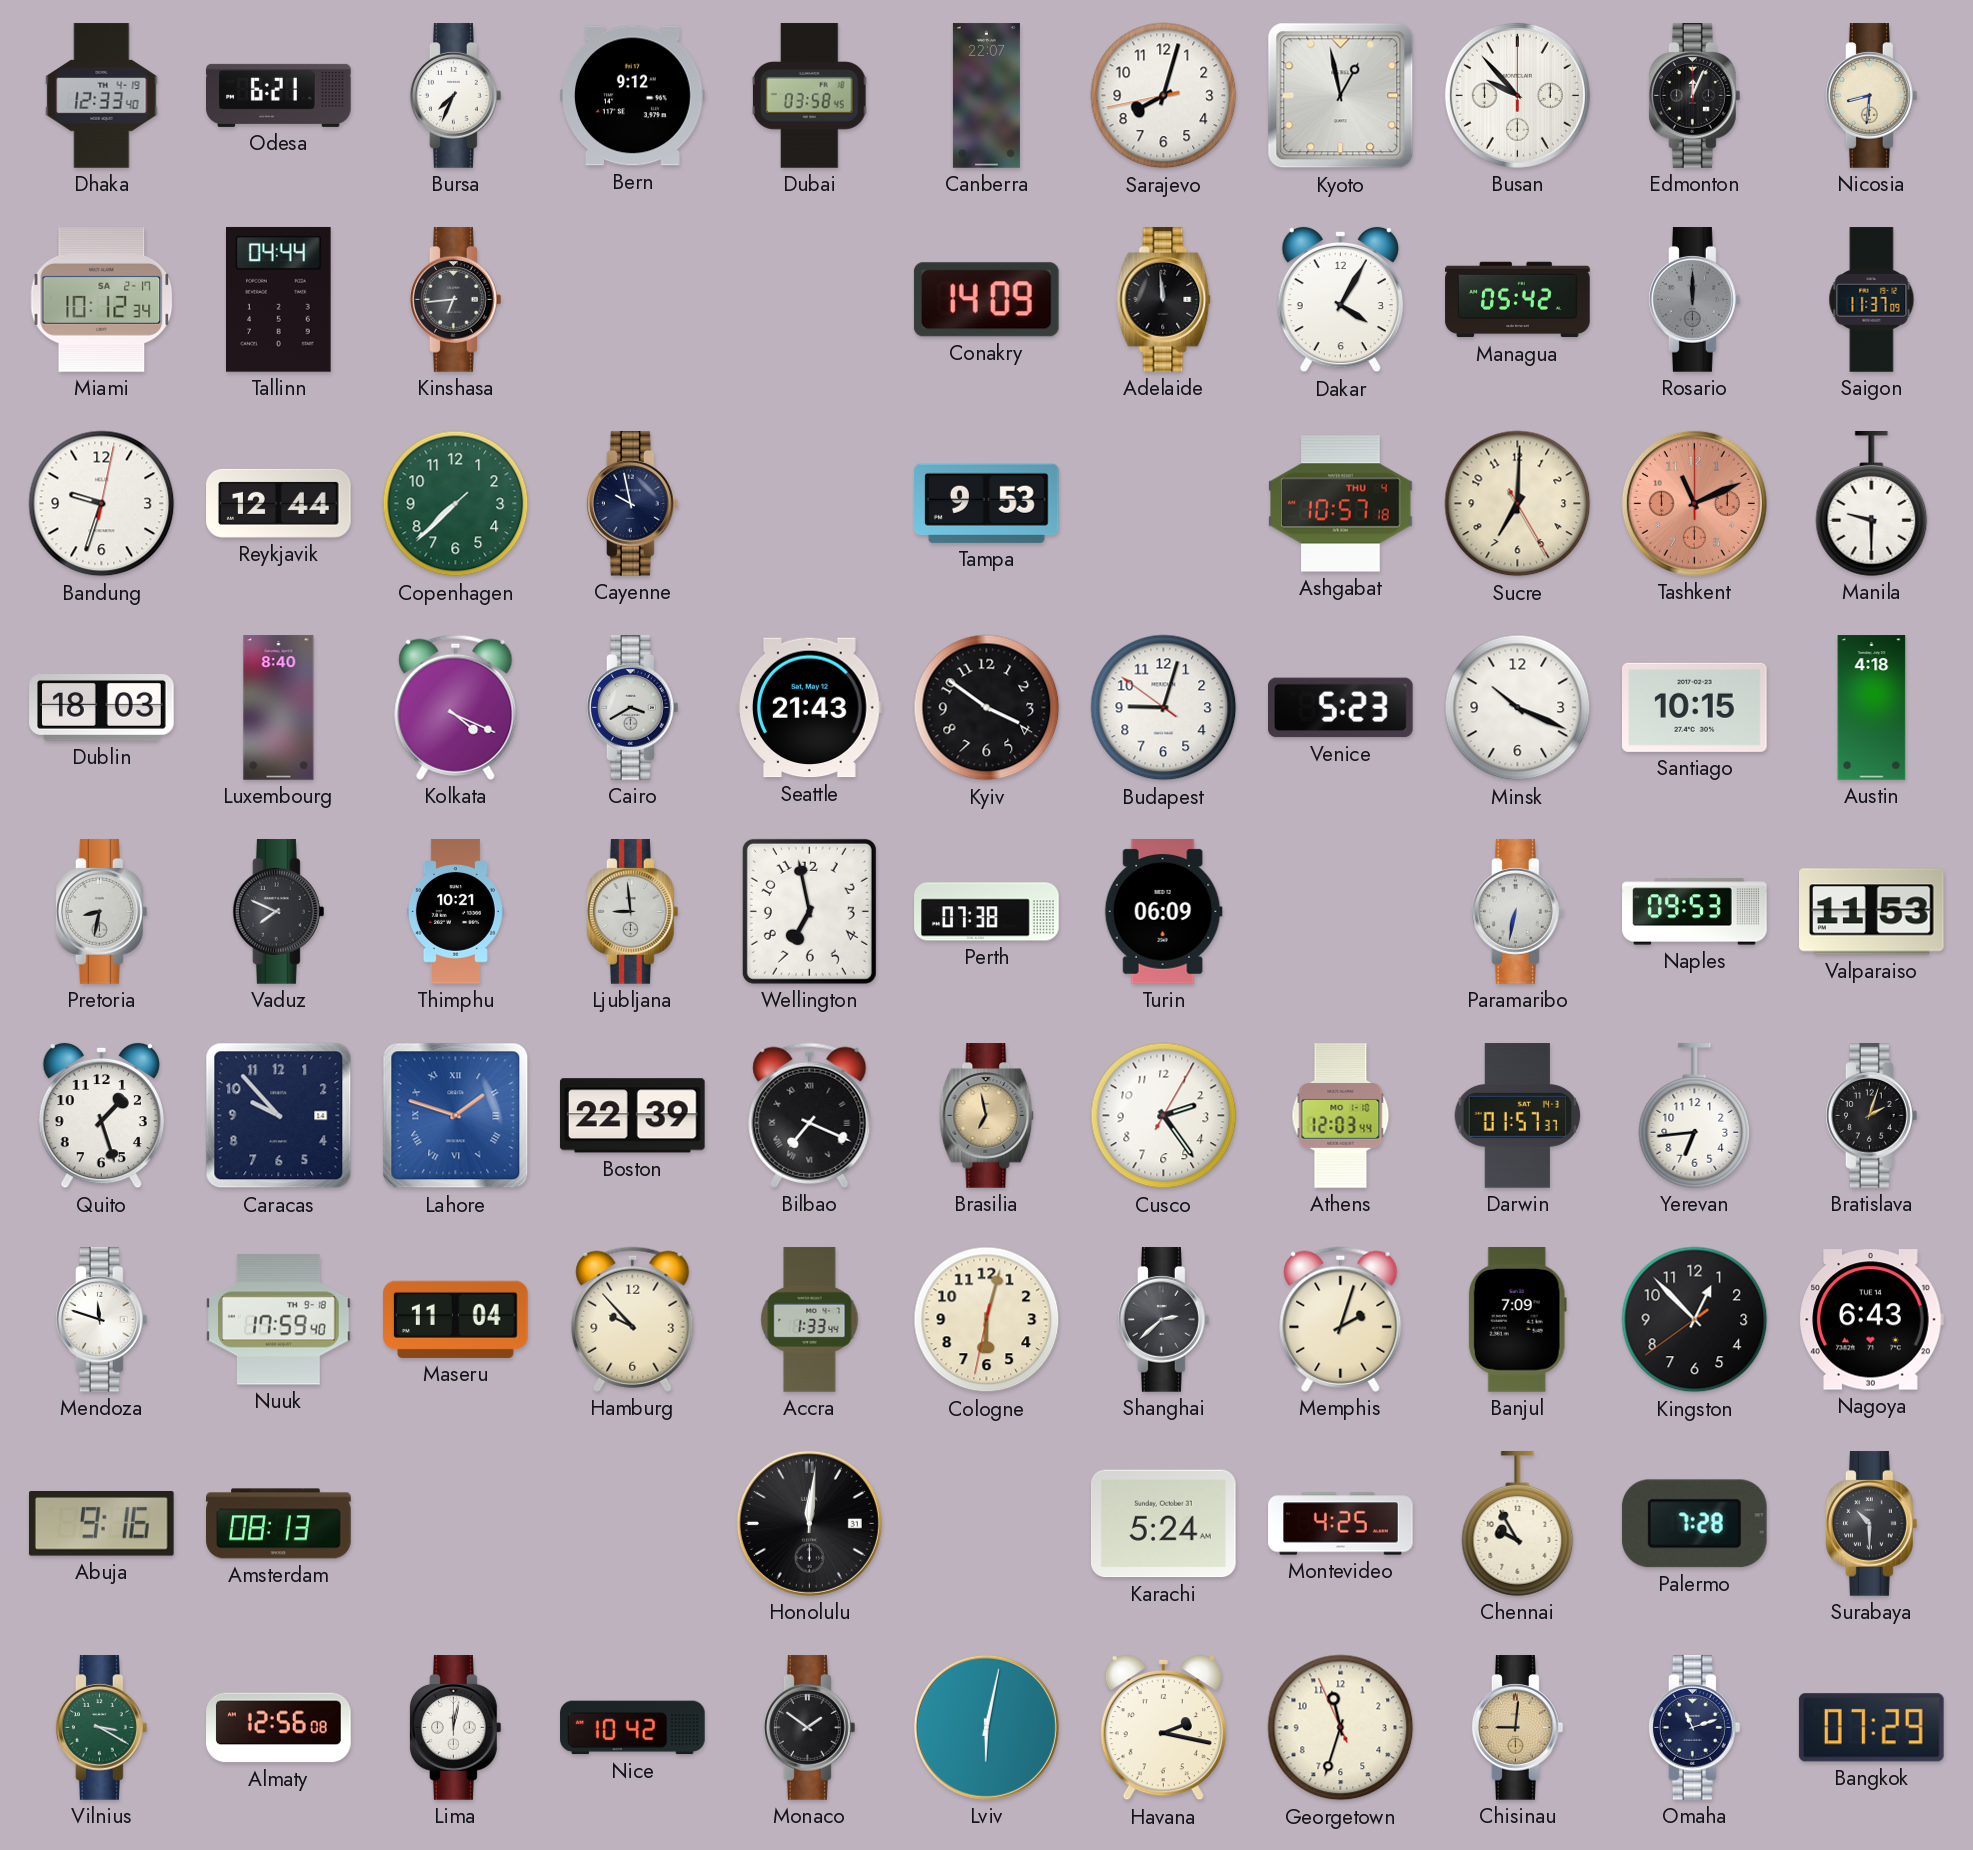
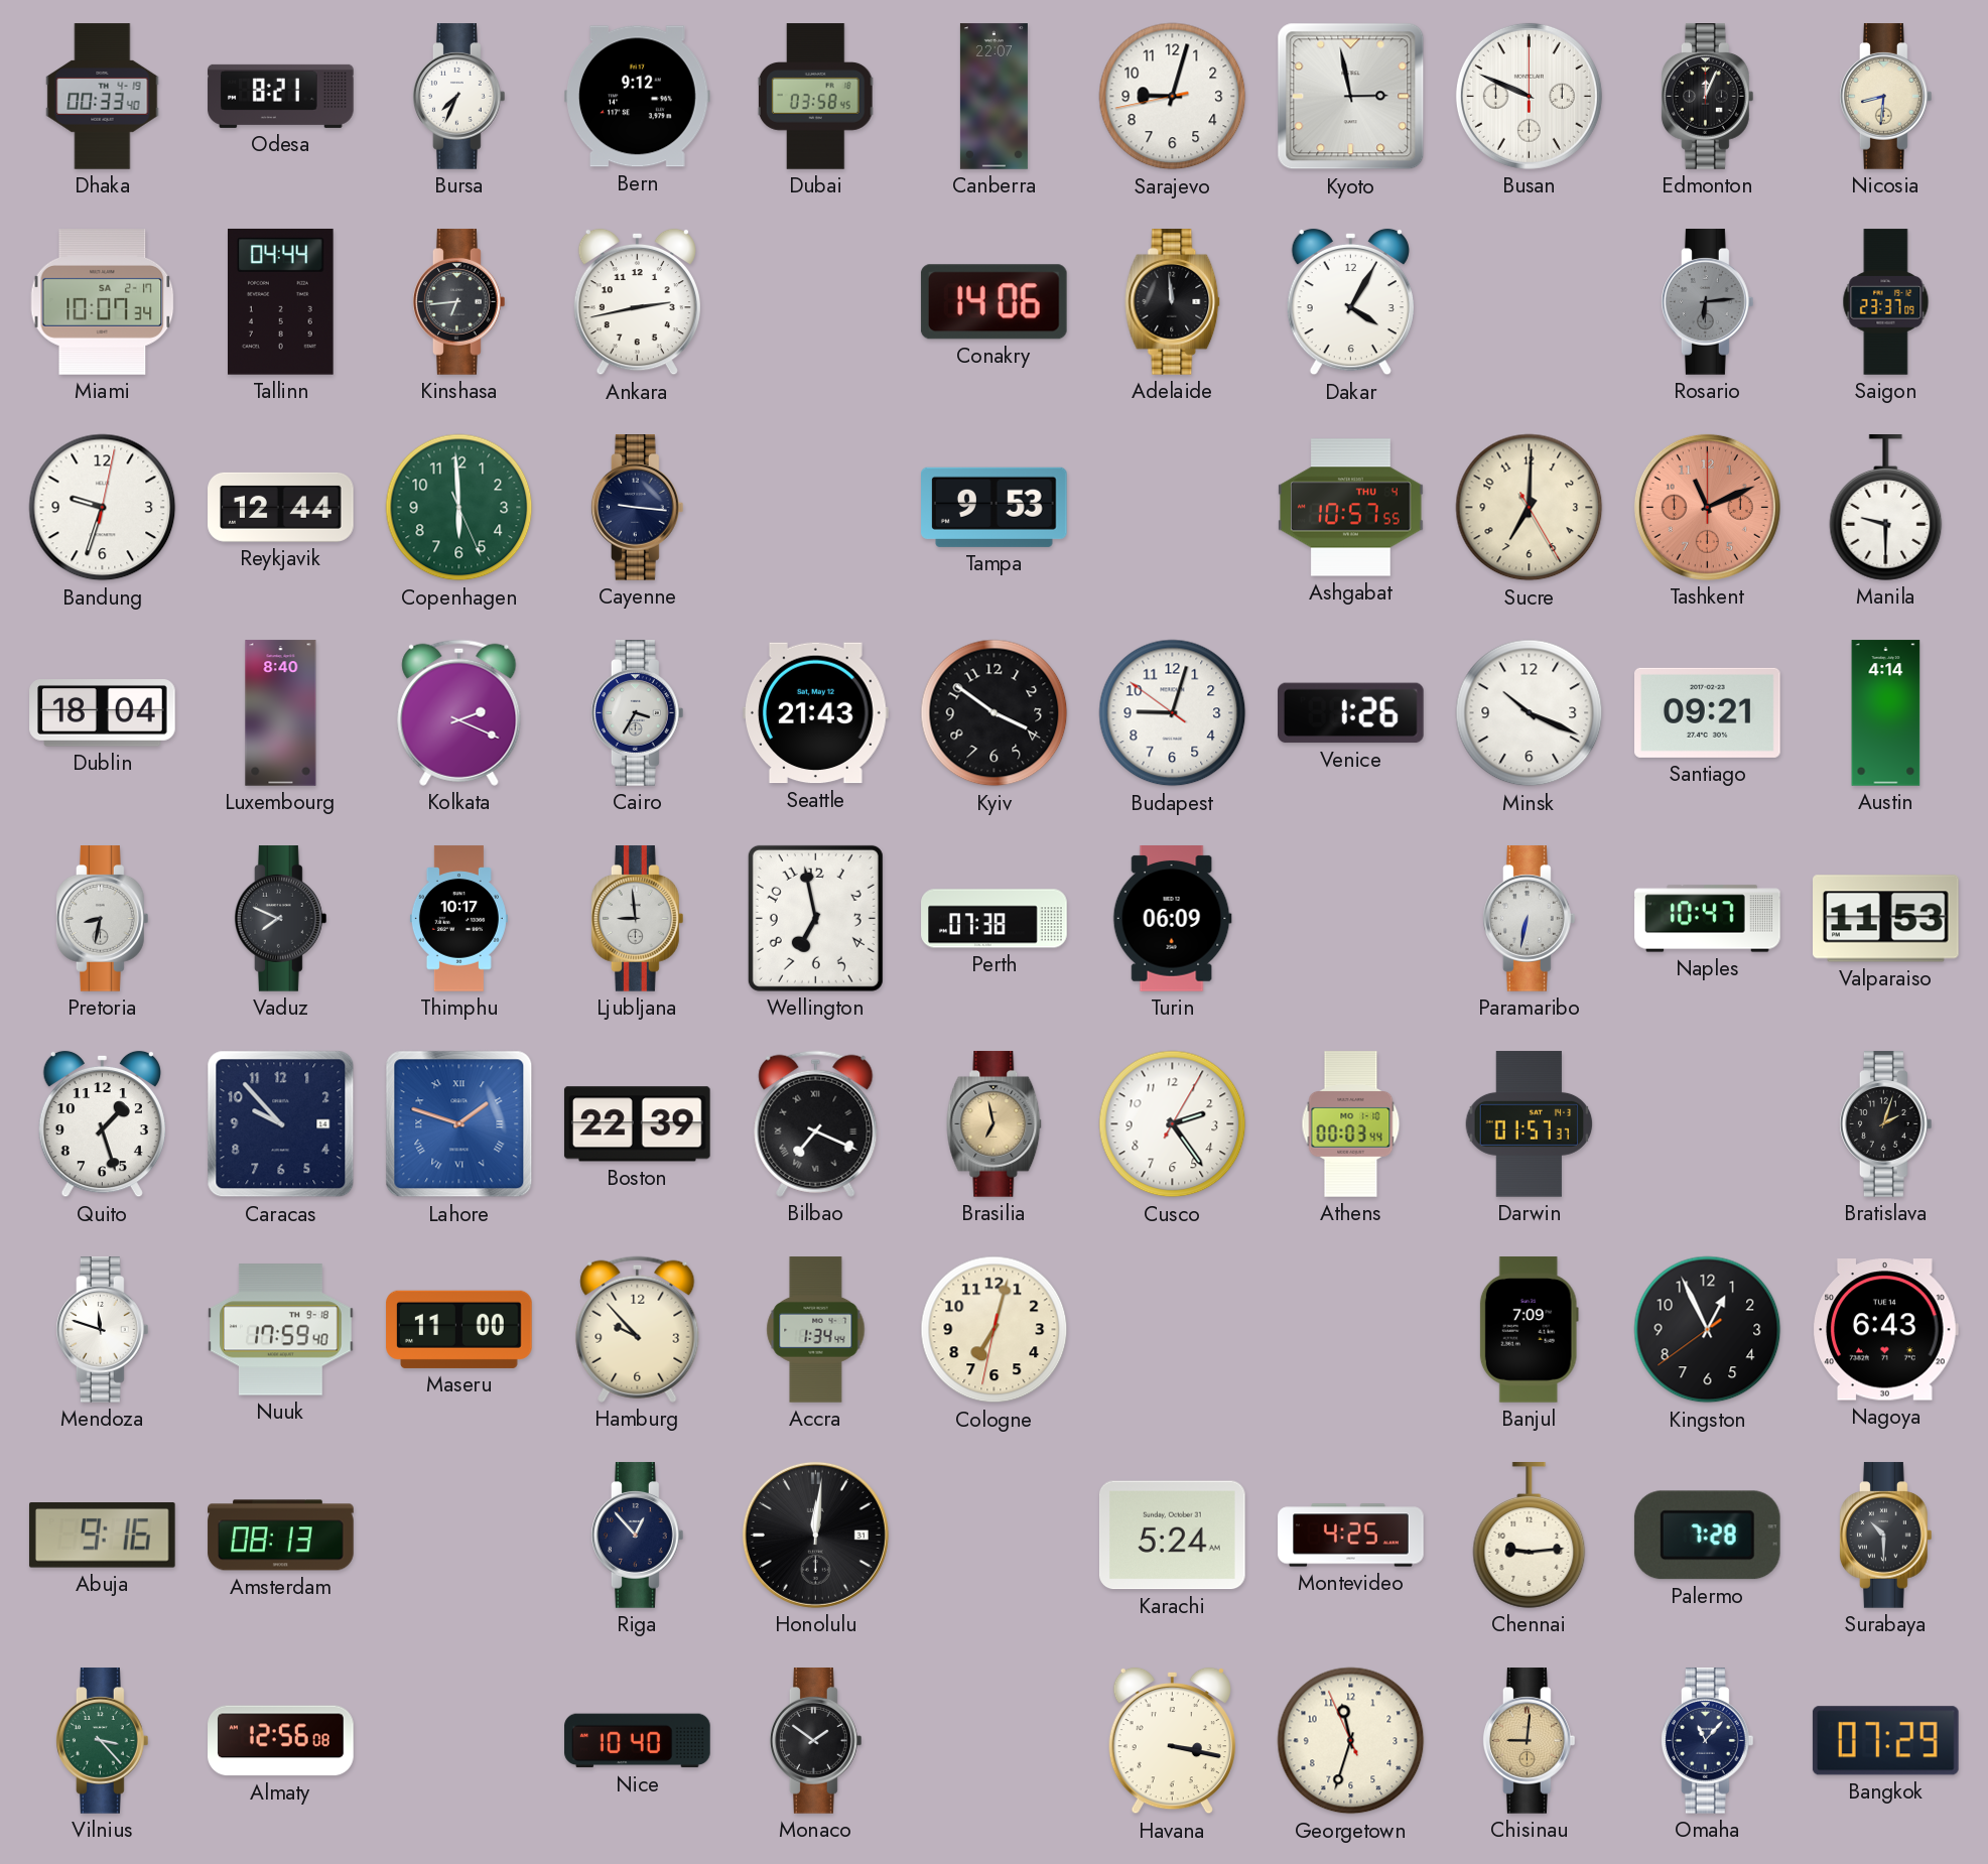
Dhaka: 12:33 -> 00:33 (103, 97)
Odesa: 6:21 -> 8:21 (281, 96)
Sarajevo: 8:02 -> 9:02 (1173, 97)
Kyoto: 12:58 -> 2:58 (1351, 97)
Busan: 9:53 -> 9:49 (1529, 96)
Miami: 10:12 -> 10:07 (103, 302)
Ankara: none -> 2:43 (637, 302)
Conakry: 14:09 -> 14:06 (993, 302)
Managua: 05:42 -> none (1518, 300)
Rosario: 12:00 -> 6:14 (1708, 302)
Saigon: 11:37 -> 23:37 (1886, 302)
Copenhagen: 7:37 -> 5:59 (459, 508)
Cayenne: 9:58 -> 9:16 (638, 508)
Ashgabat: 10:57:18 -> 10:57:55 (1351, 508)
Dublin: 18:03 -> 18:04 (103, 713)
Kolkata: 4:19 -> 2:19 (459, 712)
Cairo: 3:40 -> 3:35 (638, 713)
Venice: 5:23 -> 1:26 (1351, 713)
Santiago: 10:15 -> 09:21 (1708, 712)
Austin: 4:18 -> 4:14 (1886, 713)
Thimphu: 10:21 -> 10:17 (458, 919)
Naples: 09:53 -> 10:47 (1708, 919)
Athens: 12:03 -> 00:03 (1351, 1124)
Yerevan: 6:44 -> none (1695, 1116)
Maseru: 11:04 -> 11:00 (459, 1329)
Accra: 1:33 -> 1:34 (816, 1330)
Cologne: 6:02 -> 7:02 (995, 1330)
Shanghai: 2:38 -> none (1164, 1320)
Memphis: 2:03 -> none (1341, 1319)
Kingston: 12:52 -> 12:55 (1708, 1330)
Riga: none -> 12:53 (638, 1536)
Chennai: 9:55 -> 9:14 (1530, 1536)
Vilnius: 3:20 -> 3:23 (103, 1741)
Lima: 12:02 -> none (456, 1728)
Nice: 10:42 -> 10:40 (638, 1741)
Lviv: 6:02 -> none (986, 1727)
Havana: 2:17 -> 3:17 (1172, 1741)
Omaha: 11:12 -> 11:07 (1708, 1741)
